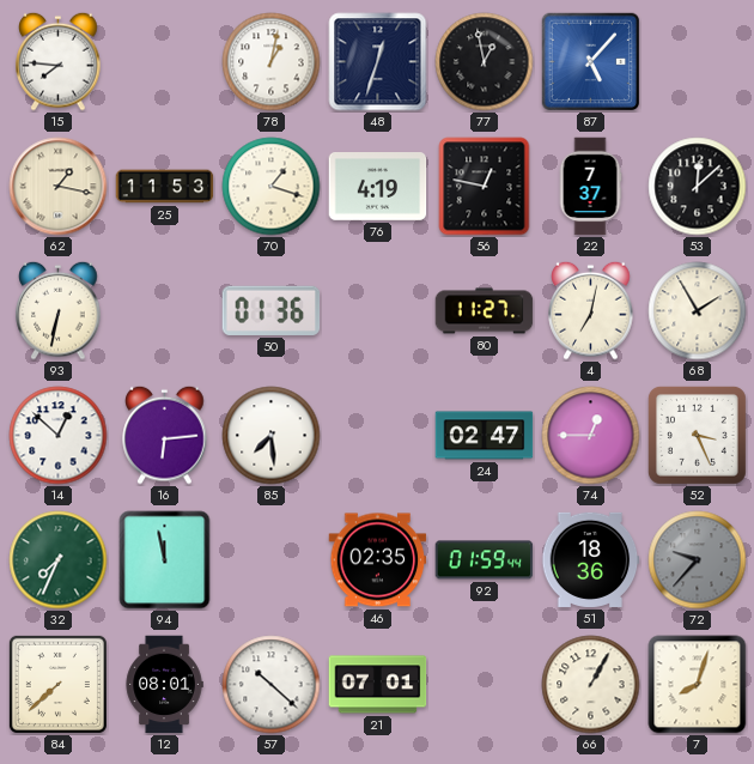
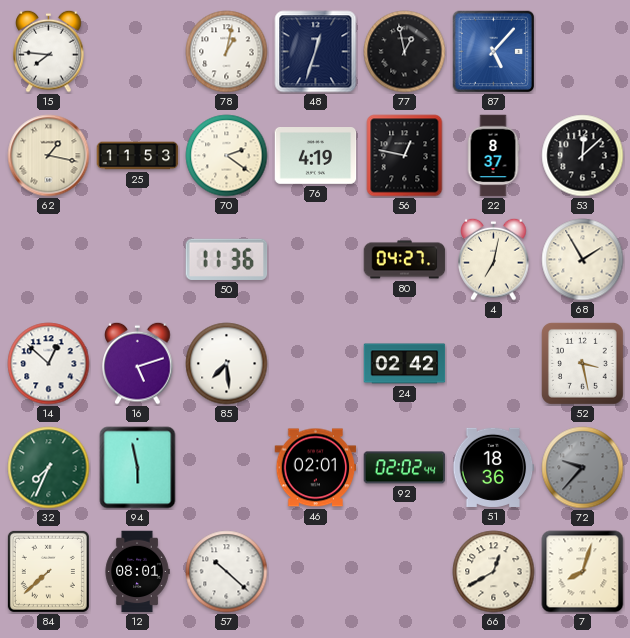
70: 1:18 -> 2:21 (227, 156)
22: 7:37 -> 8:37 (493, 156)
93: 6:32 -> none (59, 310)
50: 01:36 -> 11:36 (227, 259)
80: 11:27 -> 04:27 (405, 260)
16: 6:14 -> 5:12 (138, 363)
24: 02:47 -> 02:42 (405, 364)
74: 12:45 -> none (591, 436)
52: 3:26 -> 3:28 (582, 363)
94: 11:58 -> 5:58 (138, 468)
46: 02:35 -> 02:01 (316, 468)
92: 01:59 -> 02:02 (405, 468)
21: 07:01 -> none (378, 685)
66: 1:05 -> 12:40 (494, 572)
